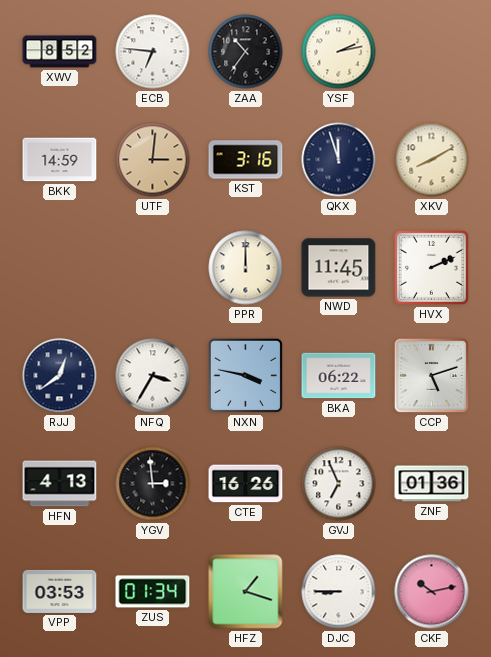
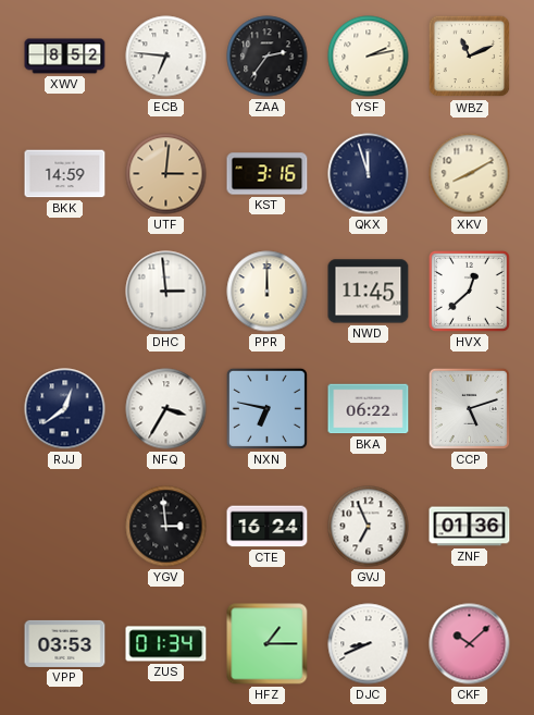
ZAA: 10:36 -> 2:36 (268, 57)
WBZ: none -> 11:11 (470, 57)
DHC: none -> 2:59 (166, 292)
HVX: 2:11 -> 12:38 (469, 291)
NXN: 3:47 -> 6:47 (266, 408)
HFN: 4:13 -> none (60, 484)
CTE: 16:26 -> 16:24 (268, 527)
HFZ: 1:18 -> 1:15 (268, 644)
DJC: 8:45 -> 8:41 (369, 644)
CKF: 10:13 -> 10:08 (470, 644)
